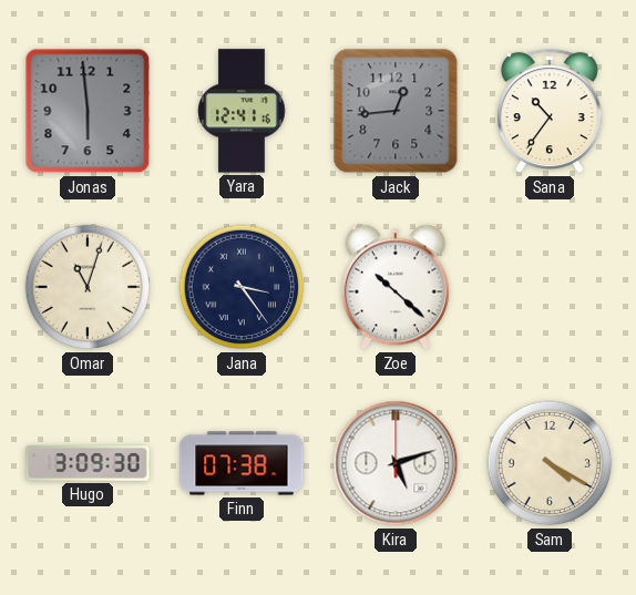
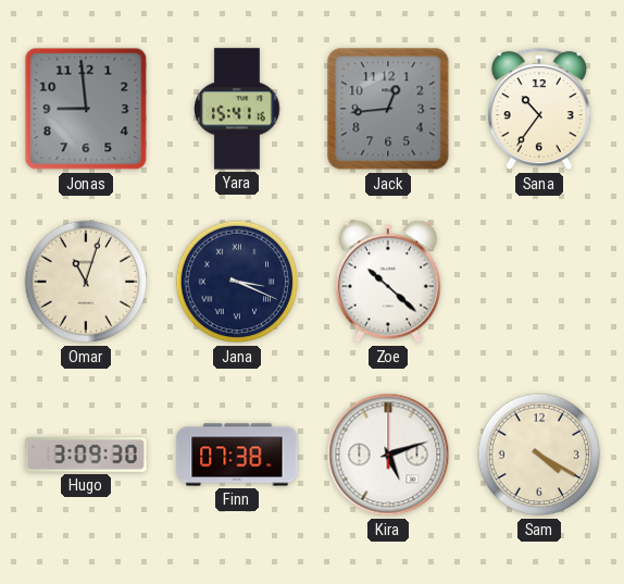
Jonas: 5:59 -> 8:59 (86, 109)
Yara: 12:41 -> 15:41 (237, 109)
Jana: 3:24 -> 3:19 (237, 282)
